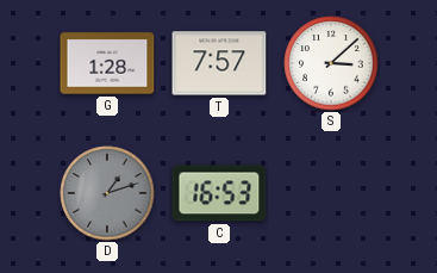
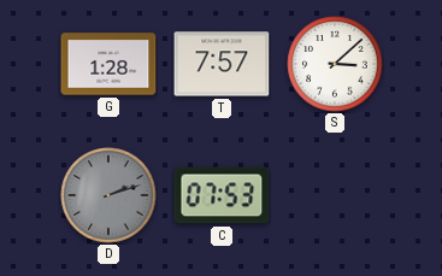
D: 1:12 -> 2:12 (108, 195)
C: 16:53 -> 07:53 (222, 195)
